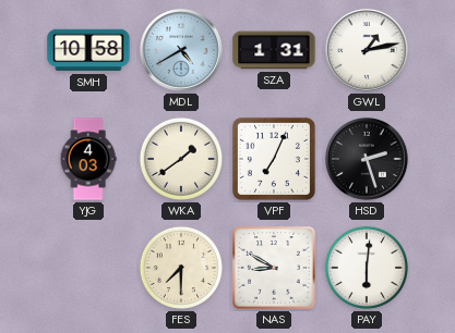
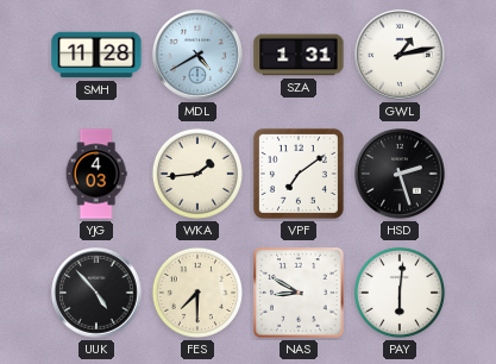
SMH: 10:58 -> 11:28 (96, 55)
WKA: 1:39 -> 1:44 (197, 174)
VPF: 7:04 -> 7:09 (299, 174)
UUK: none -> 4:53 (96, 293)
